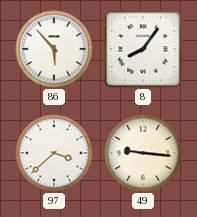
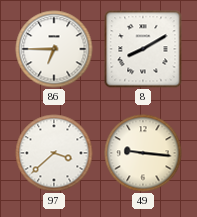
86: 5:53 -> 6:45 (54, 49)
8: 8:06 -> 8:10 (143, 49)
